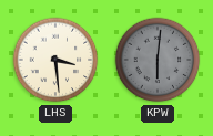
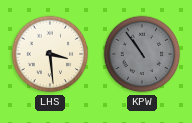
KPW: 6:01 -> 10:54 (142, 54)
